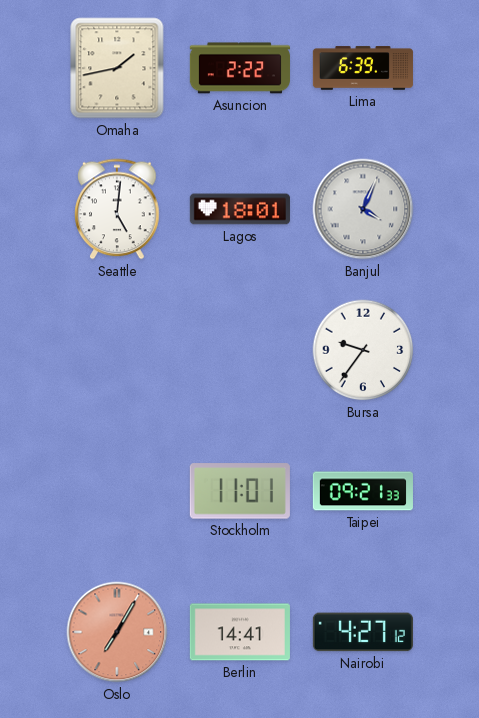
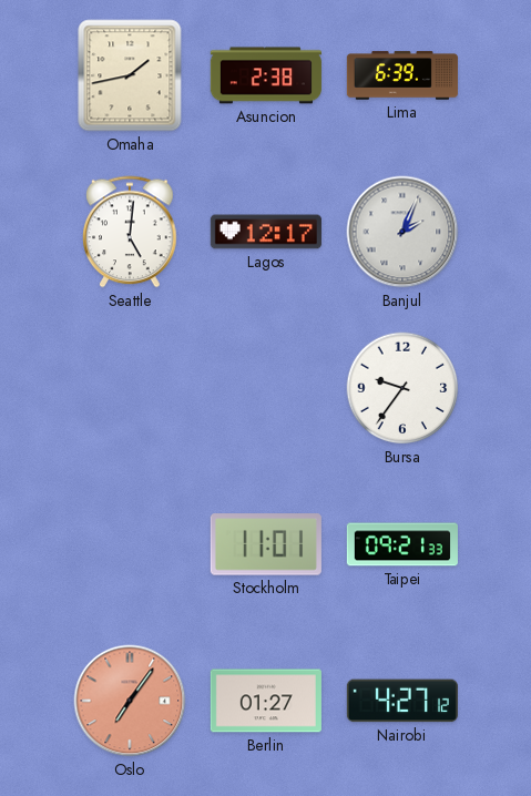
Asuncion: 2:22 -> 2:38 (266, 75)
Lagos: 18:01 -> 12:17 (266, 232)
Banjul: 4:04 -> 2:04 (402, 232)
Oslo: 7:05 -> 7:06 (130, 701)
Berlin: 14:41 -> 01:27 (266, 701)
